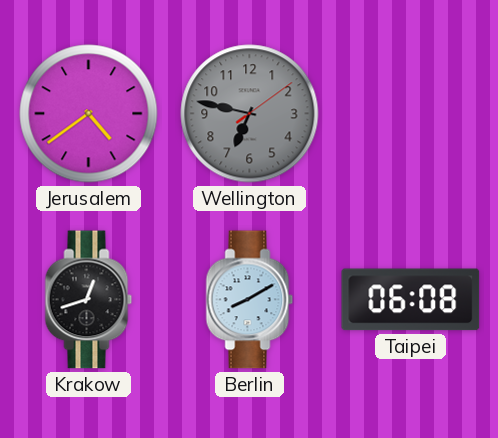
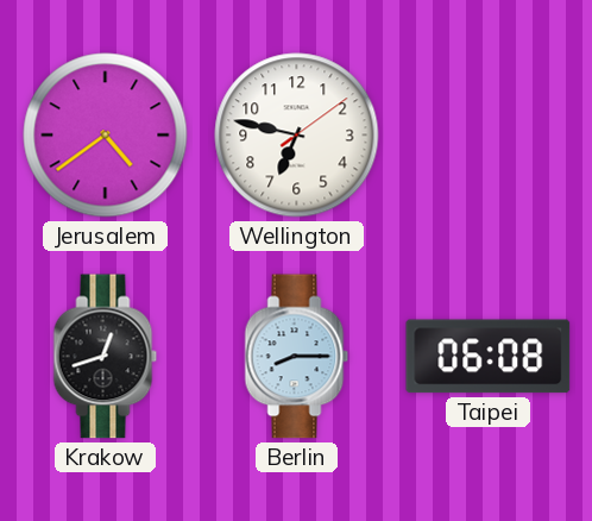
Wellington dial: grey -> white (297, 136)
Berlin: 8:10 -> 8:15 (297, 357)
